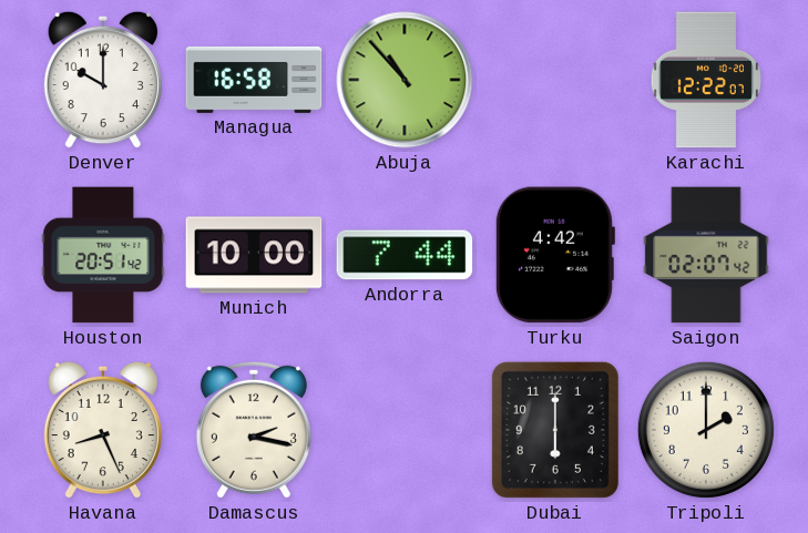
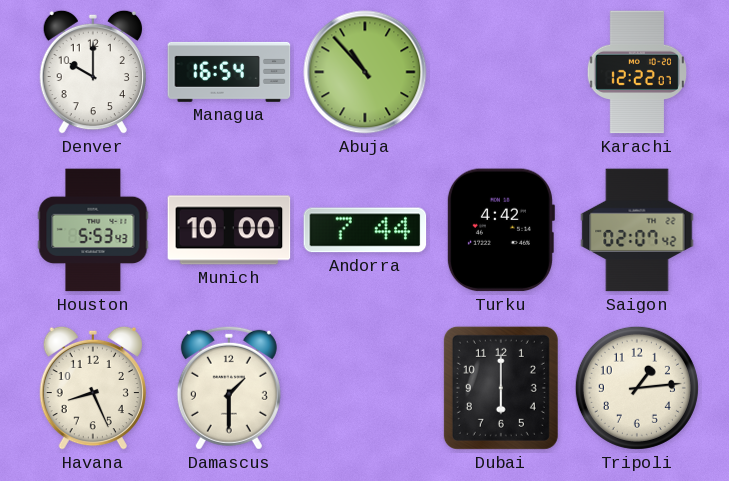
Managua: 16:58 -> 16:54 (229, 72)
Houston: 20:51 -> 5:53 (93, 230)
Damascus: 2:17 -> 1:30 (229, 388)
Tripoli: 2:00 -> 1:14 (637, 388)
